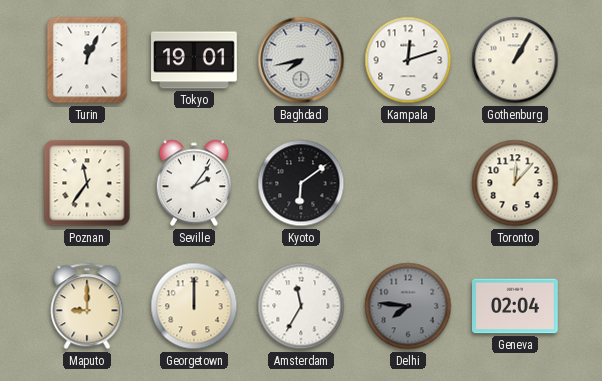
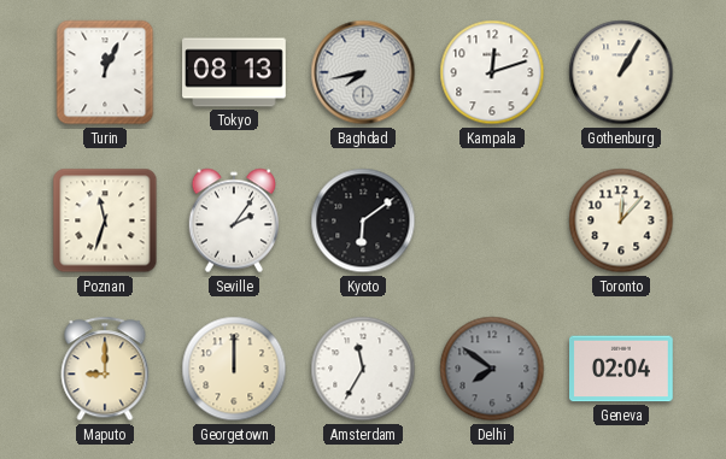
Tokyo: 19:01 -> 08:13 (234, 72)
Poznan: 11:36 -> 11:33 (105, 220)
Delhi: 7:46 -> 7:51 (492, 369)
